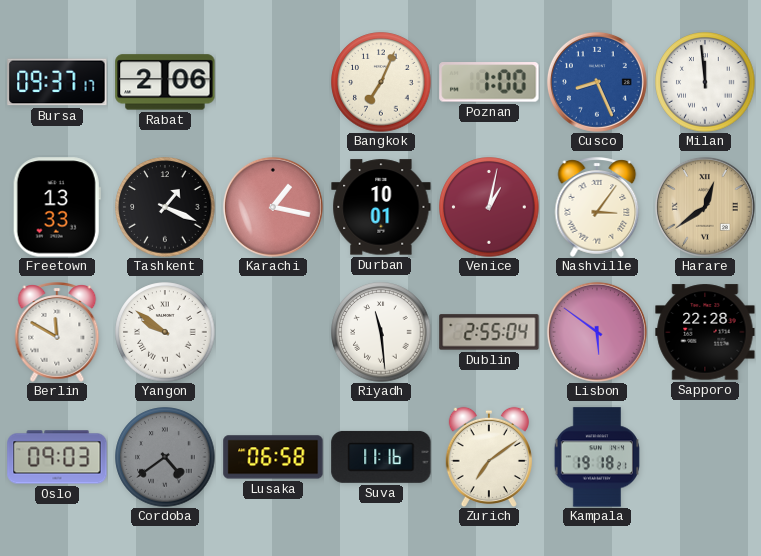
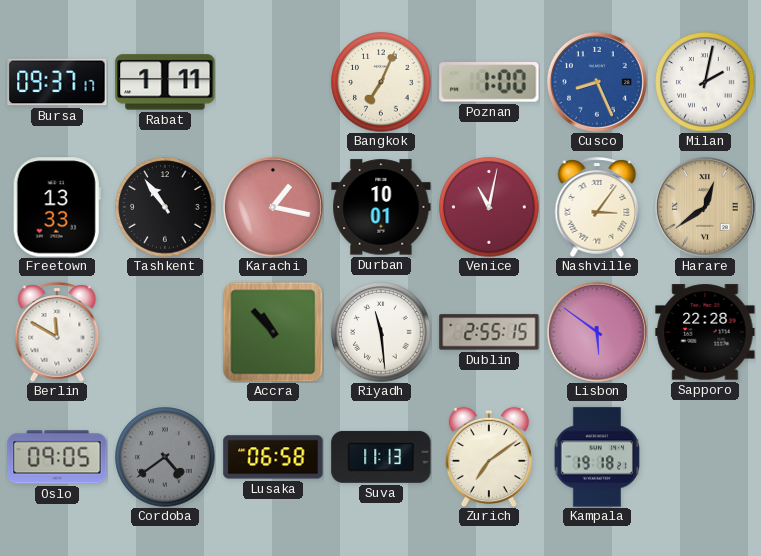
Rabat: 2:06 -> 1:11 (165, 82)
Milan: 11:59 -> 2:02 (705, 82)
Tashkent: 1:19 -> 10:54 (165, 207)
Venice: 1:02 -> 11:02 (489, 207)
Yangon: 9:51 -> none (165, 332)
Accra: none -> 10:53 (273, 332)
Dublin: 2:55:04 -> 2:55:15 (489, 332)
Oslo: 09:03 -> 09:05 (57, 457)
Suva: 11:16 -> 11:13 (381, 457)
